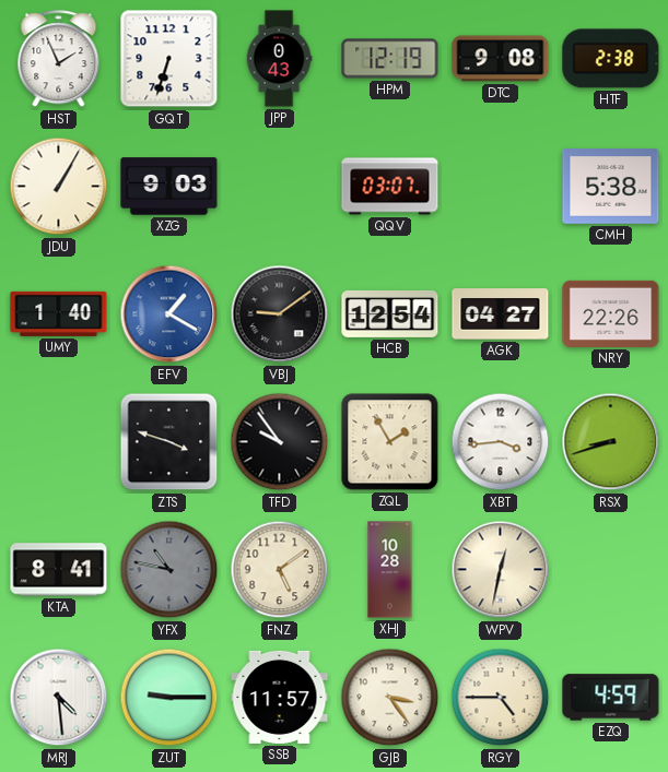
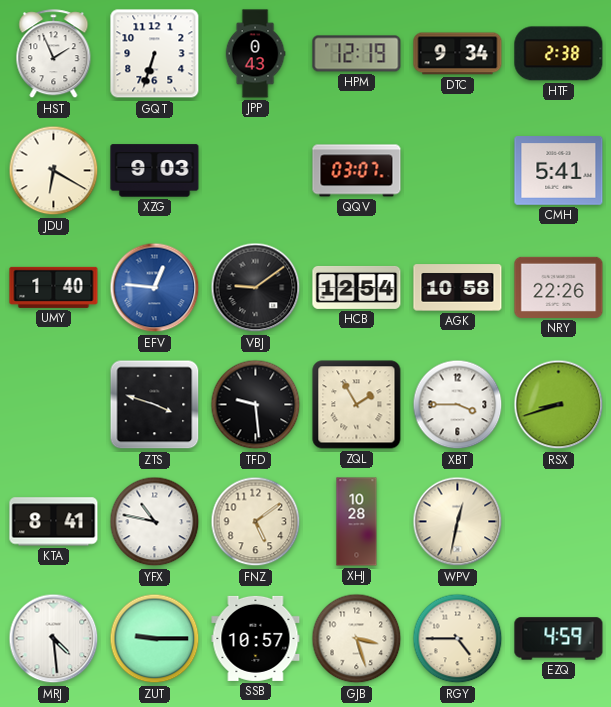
DTC: 9:08 -> 9:34 (458, 54)
JDU: 1:05 -> 6:20 (54, 171)
CMH: 5:38 -> 5:41 (559, 171)
EFV: 1:20 -> 12:46 (155, 288)
AGK: 04:27 -> 10:58 (458, 288)
TFD: 9:54 -> 9:29 (256, 405)
XBT: 3:44 -> 3:45 (458, 405)
YFX dial: grey -> white (155, 522)
SSB: 11:57 -> 10:57 (256, 638)
GJB: 3:24 -> 3:27 (357, 639)
